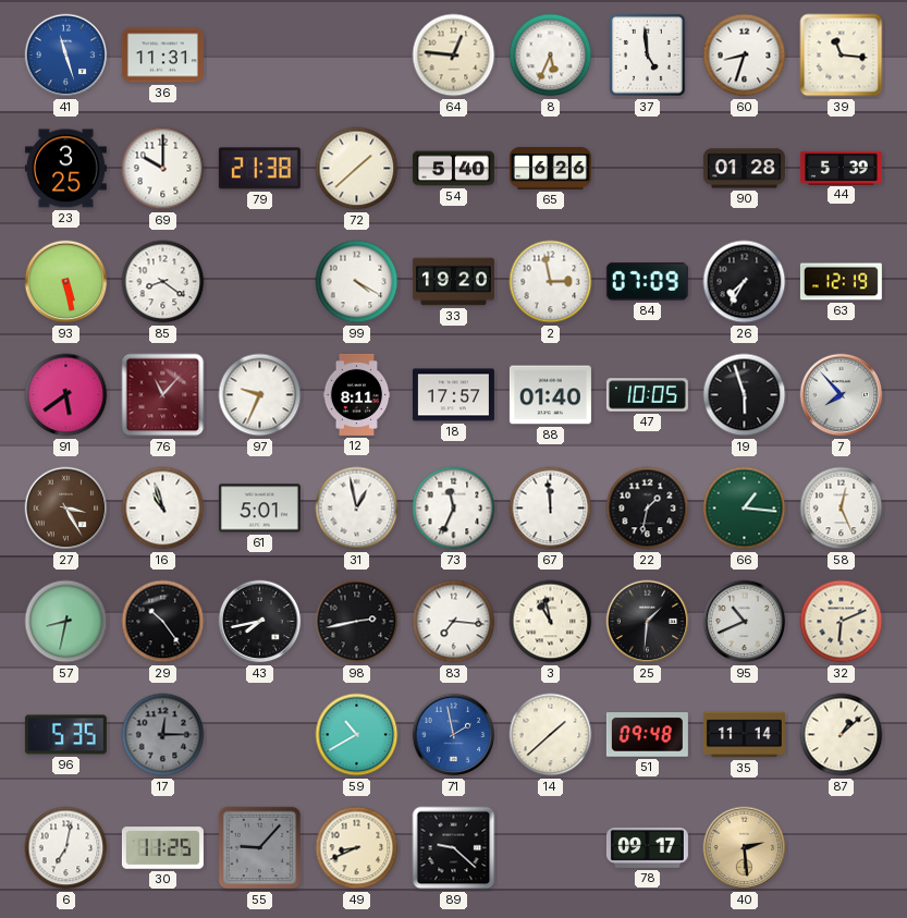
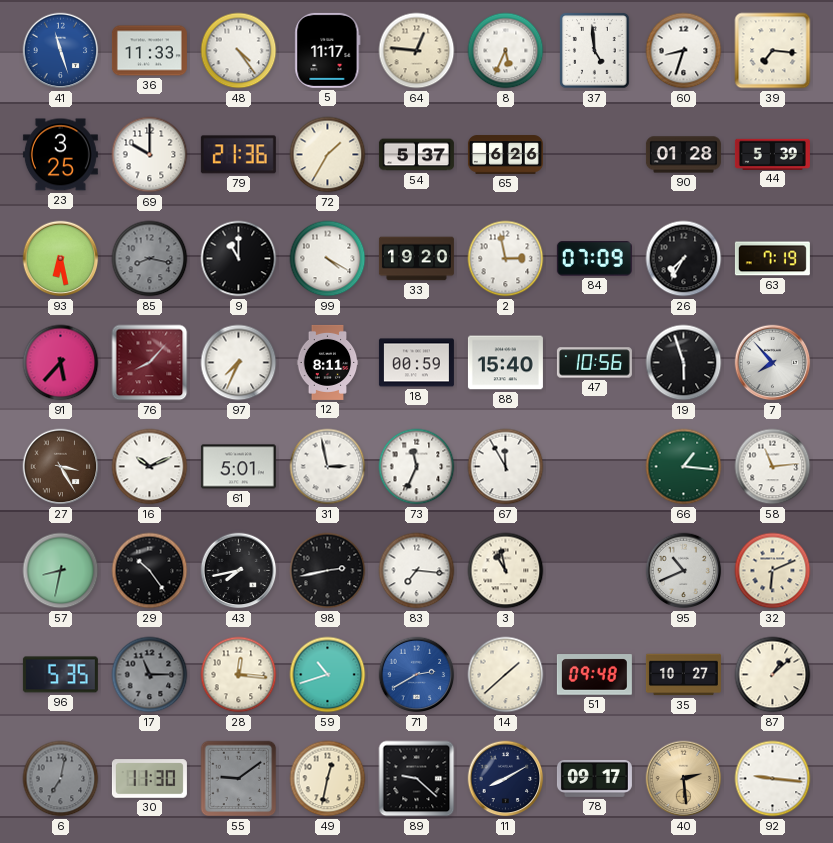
36: 11:31 -> 11:33 (149, 51)
48: none -> 4:24 (239, 51)
5: none -> 11:17 (328, 50)
39: 11:16 -> 7:16 (773, 51)
79: 21:38 -> 21:36 (238, 155)
72: 1:38 -> 1:35 (328, 155)
54: 5:40 -> 5:37 (416, 155)
93: 5:28 -> 6:28 (61, 259)
85: 8:21 -> 8:17 (150, 259)
85 dial: white -> grey (150, 259)
9: none -> 11:00 (239, 259)
63: 12:19 -> 7:19 (772, 259)
91: 5:39 -> 5:37 (61, 363)
76: 11:07 -> 8:07 (150, 363)
97: 9:34 -> 7:34 (239, 363)
18: 17:57 -> 00:59 (416, 363)
88: 01:40 -> 15:40 (505, 363)
47: 10:05 -> 10:56 (594, 363)
16: 10:57 -> 10:11 (150, 467)
31: 12:58 -> 2:58 (328, 467)
67: 11:59 -> 11:55 (506, 467)
22: 1:32 -> none (648, 509)
58: 12:26 -> 11:14 (773, 467)
25: 1:31 -> none (648, 622)
17: 12:15 -> 11:15 (150, 675)
28: none -> 12:16 (239, 675)
59: 10:40 -> 10:42 (328, 675)
71: 1:58 -> 2:40 (417, 675)
35: 11:14 -> 10:27 (683, 675)
6 dial: white -> grey (61, 779)
30: 11:25 -> 11:30 (149, 779)
55: 9:07 -> 9:09 (239, 779)
49: 8:41 -> 12:32 (328, 779)
11: none -> 8:10 (506, 779)
92: none -> 9:16 (773, 779)
